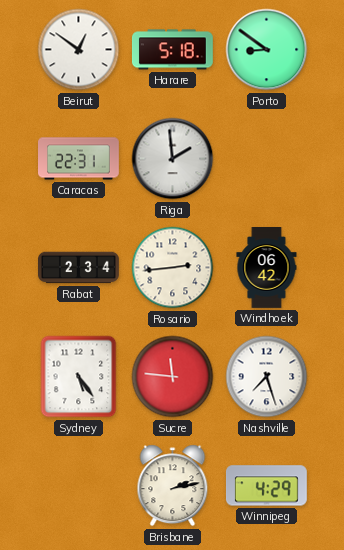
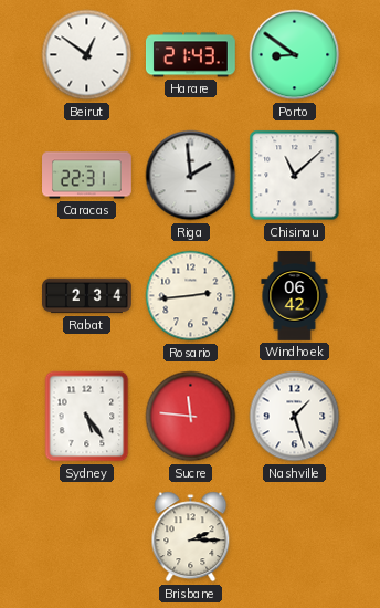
Harare: 5:18 -> 21:43 (190, 55)
Chisinau: none -> 11:08 (295, 176)
Nashville: 7:27 -> 1:27 (295, 417)
Brisbane: 2:13 -> 2:15 (191, 537)
Winnipeg: 4:29 -> none (266, 486)
